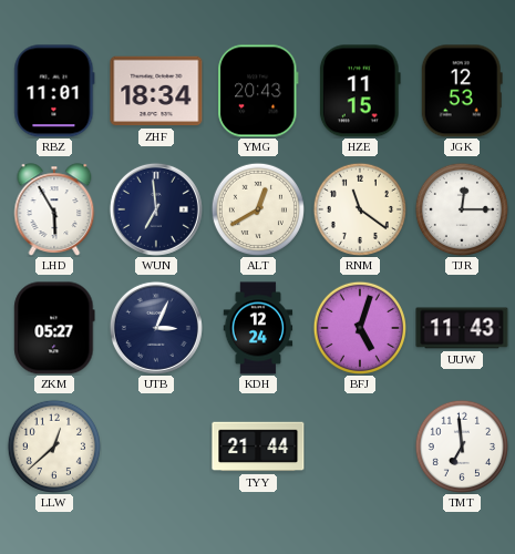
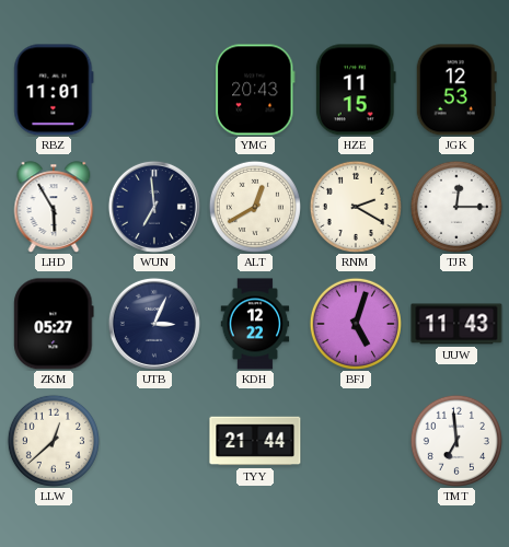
ZHF: 18:34 -> none (156, 91)
RNM: 11:21 -> 2:20 (356, 207)
KDH: 12:24 -> 12:22 (255, 324)
